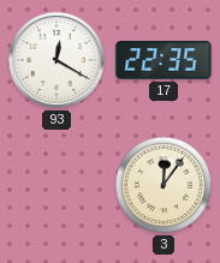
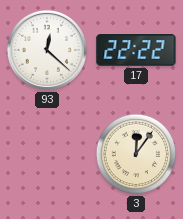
93: 12:20 -> 12:22 (47, 50)
17: 22:35 -> 22:22 (136, 50)
